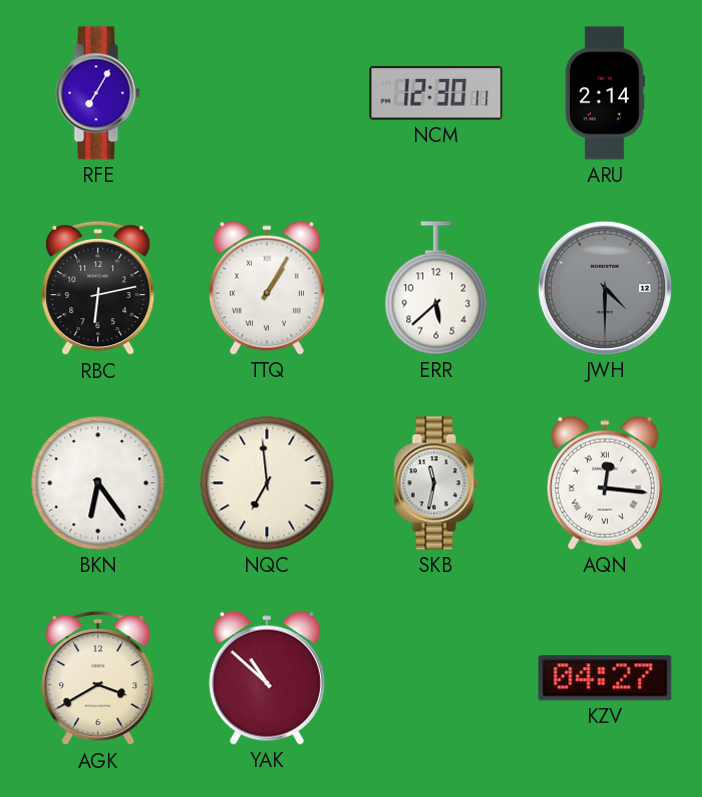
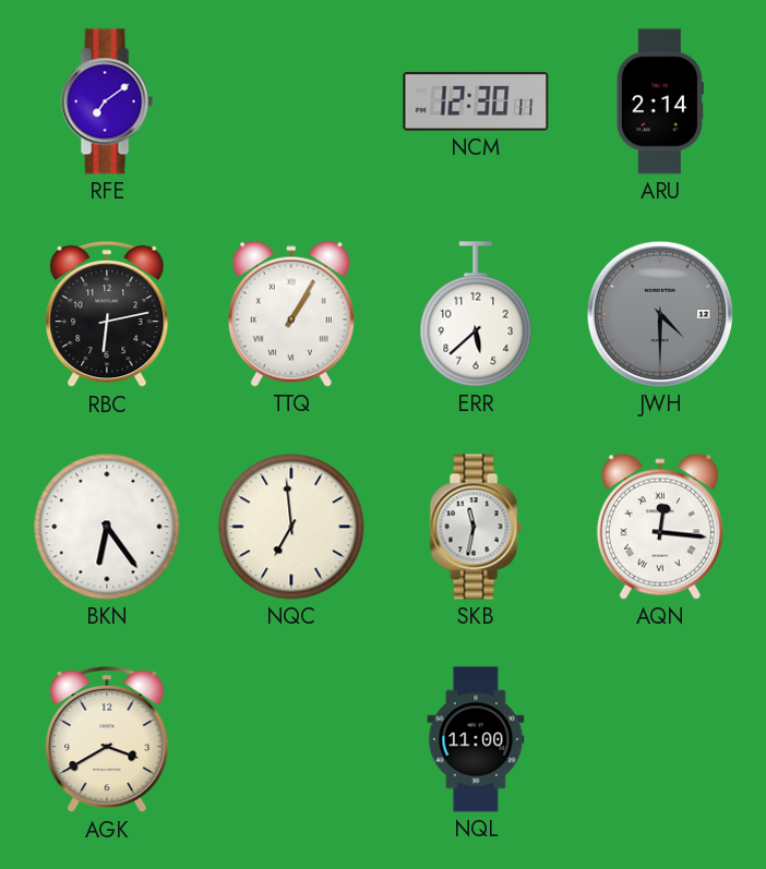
RFE: 7:05 -> 7:09 (107, 101)
YAK: 10:52 -> none (267, 678)
NQL: none -> 11:00 (476, 739)
KZV: 04:27 -> none (605, 678)
